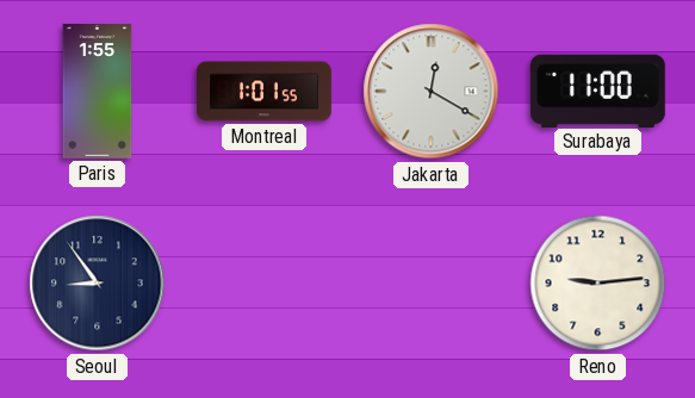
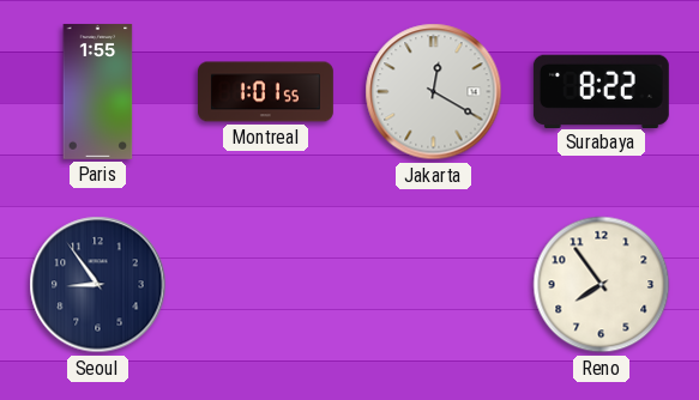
Surabaya: 11:00 -> 8:22 (601, 91)
Reno: 9:14 -> 7:54 (602, 285)
